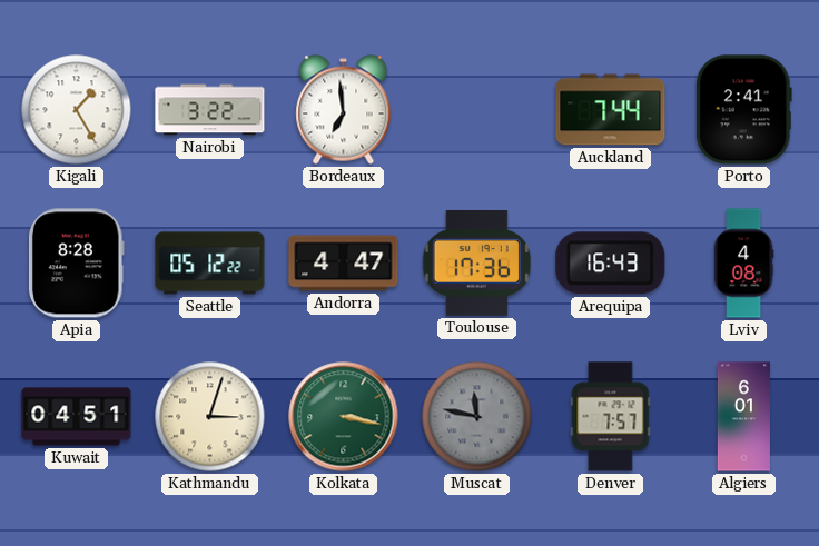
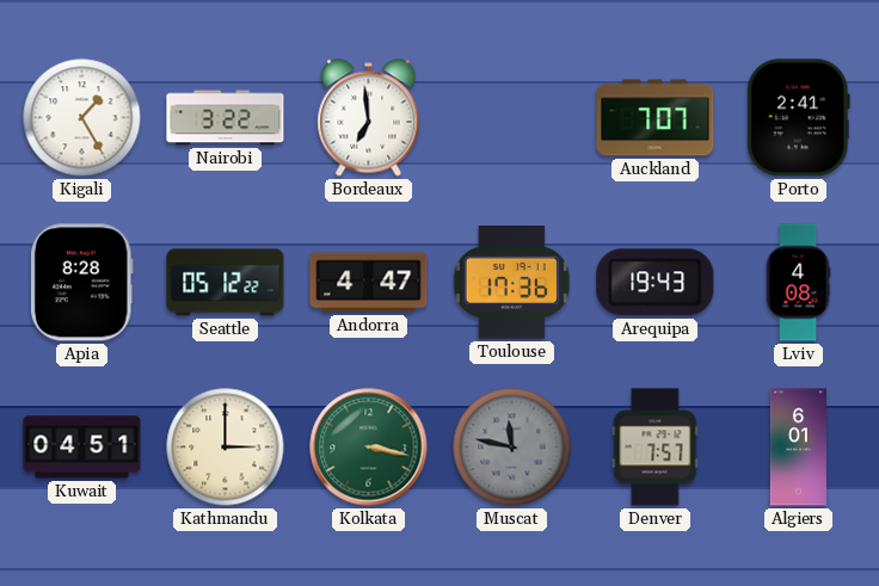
Auckland: 7:44 -> 7:07 (656, 118)
Arequipa: 16:43 -> 19:43 (656, 283)
Kathmandu: 3:03 -> 3:00 (226, 448)
